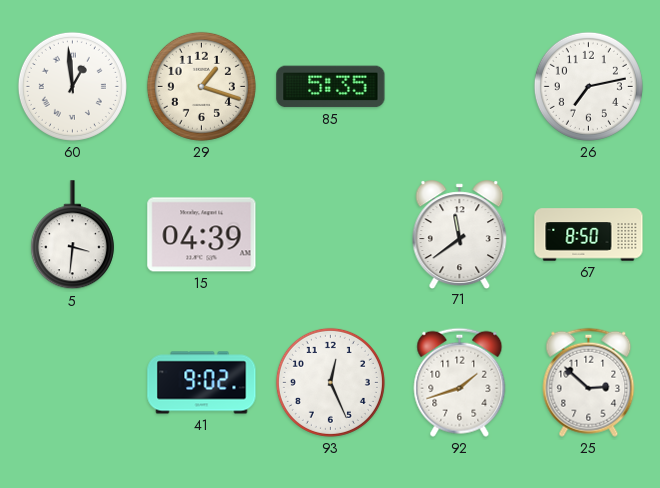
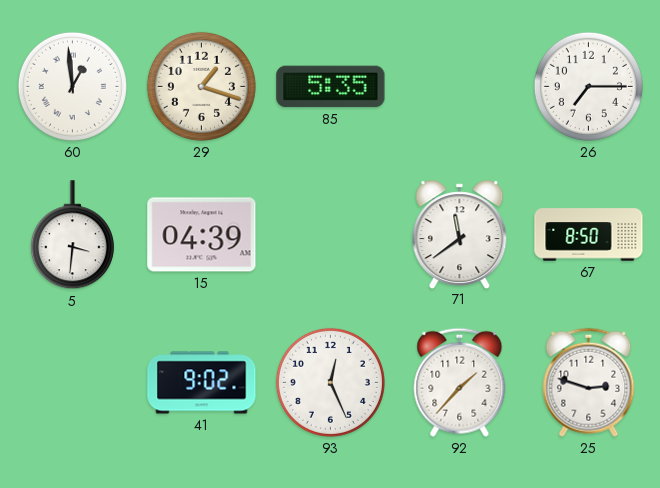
26: 7:13 -> 7:15 (588, 86)
92: 1:42 -> 1:37 (460, 382)
25: 2:52 -> 2:48 (589, 382)
